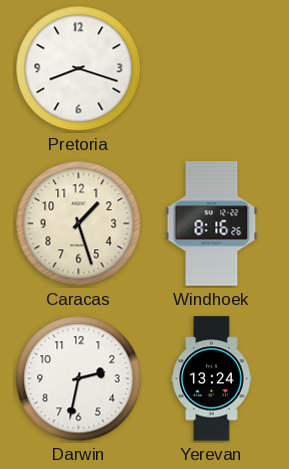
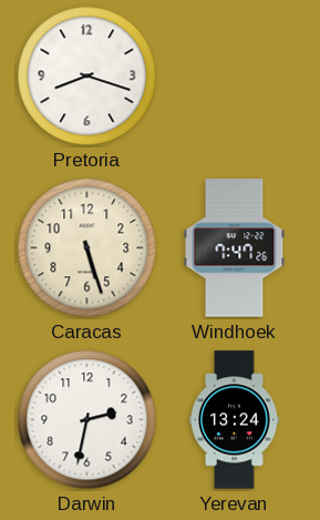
Caracas: 1:27 -> 5:27 (87, 248)
Windhoek: 8:16 -> 7:47 (235, 248)
